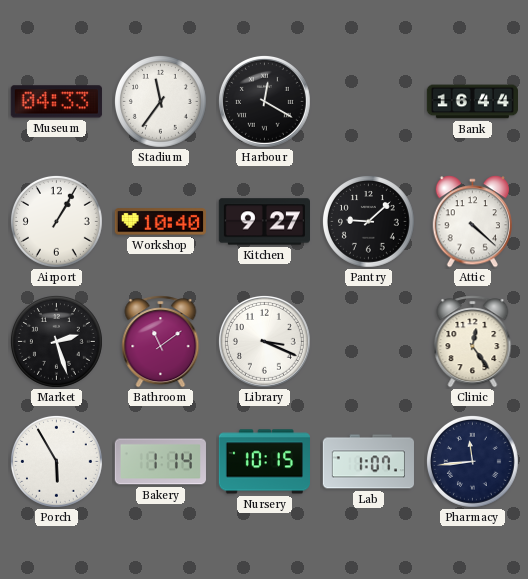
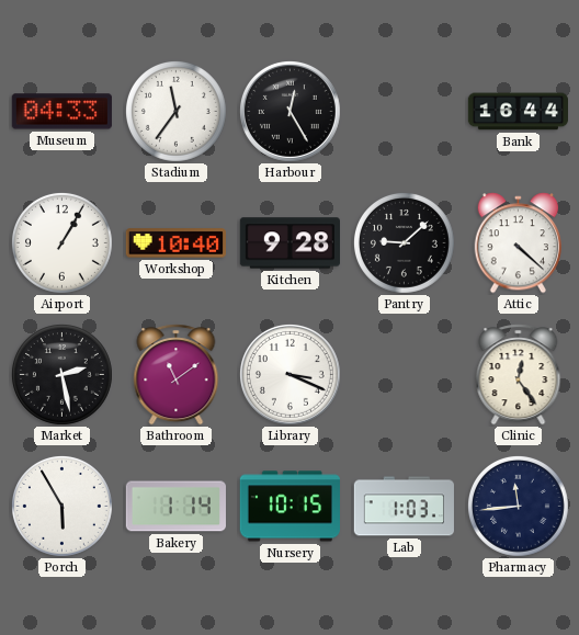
Harbour: 12:20 -> 12:25 (289, 111)
Kitchen: 9:27 -> 9:28 (289, 243)
Market: 2:27 -> 2:28 (63, 375)
Lab: 1:07 -> 1:03 (404, 507)
